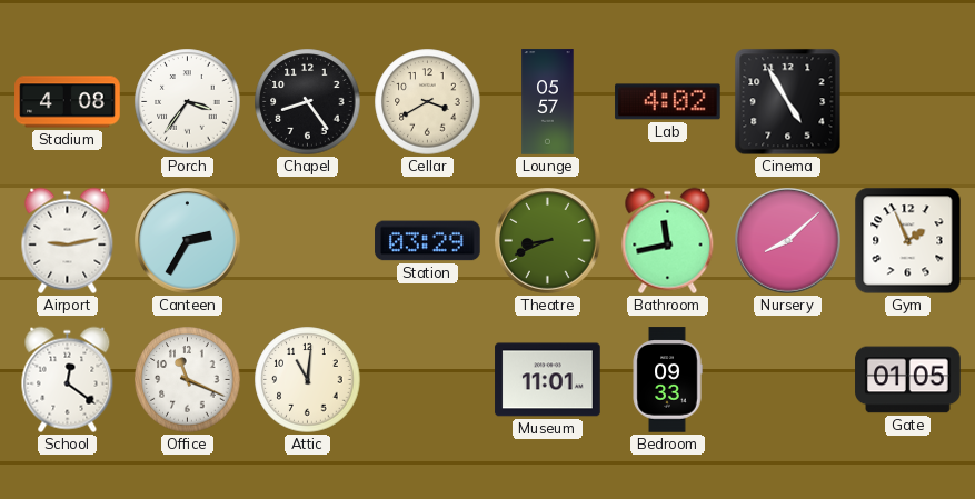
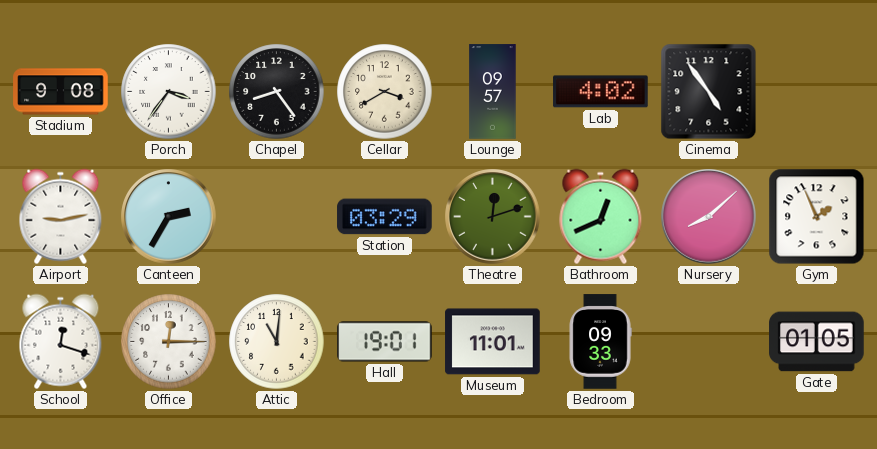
Stadium: 4:08 -> 9:08 (61, 92)
Lounge: 05:57 -> 09:57 (493, 92)
Cinema: 4:55 -> 4:54 (709, 92)
Theatre: 8:41 -> 12:12 (493, 217)
Bathroom: 11:43 -> 12:41 (601, 217)
School: 12:21 -> 12:18 (61, 342)
Office: 11:19 -> 12:15 (169, 342)
Hall: none -> 19:01 (385, 342)
